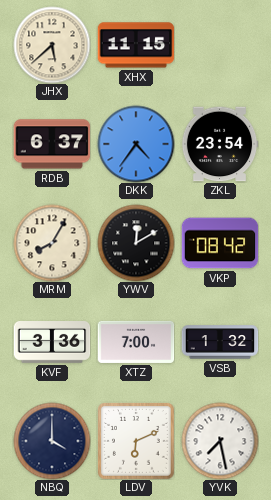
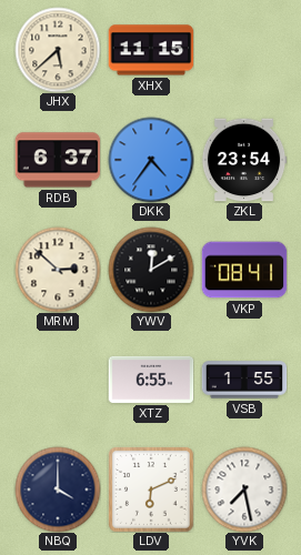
MRM: 8:05 -> 2:52 (58, 270)
VKP: 08:42 -> 08:41 (244, 270)
KVF: 3:36 -> none (52, 343)
XTZ: 7:00 -> 6:55 (151, 380)
VSB: 1:32 -> 1:55 (244, 380)
